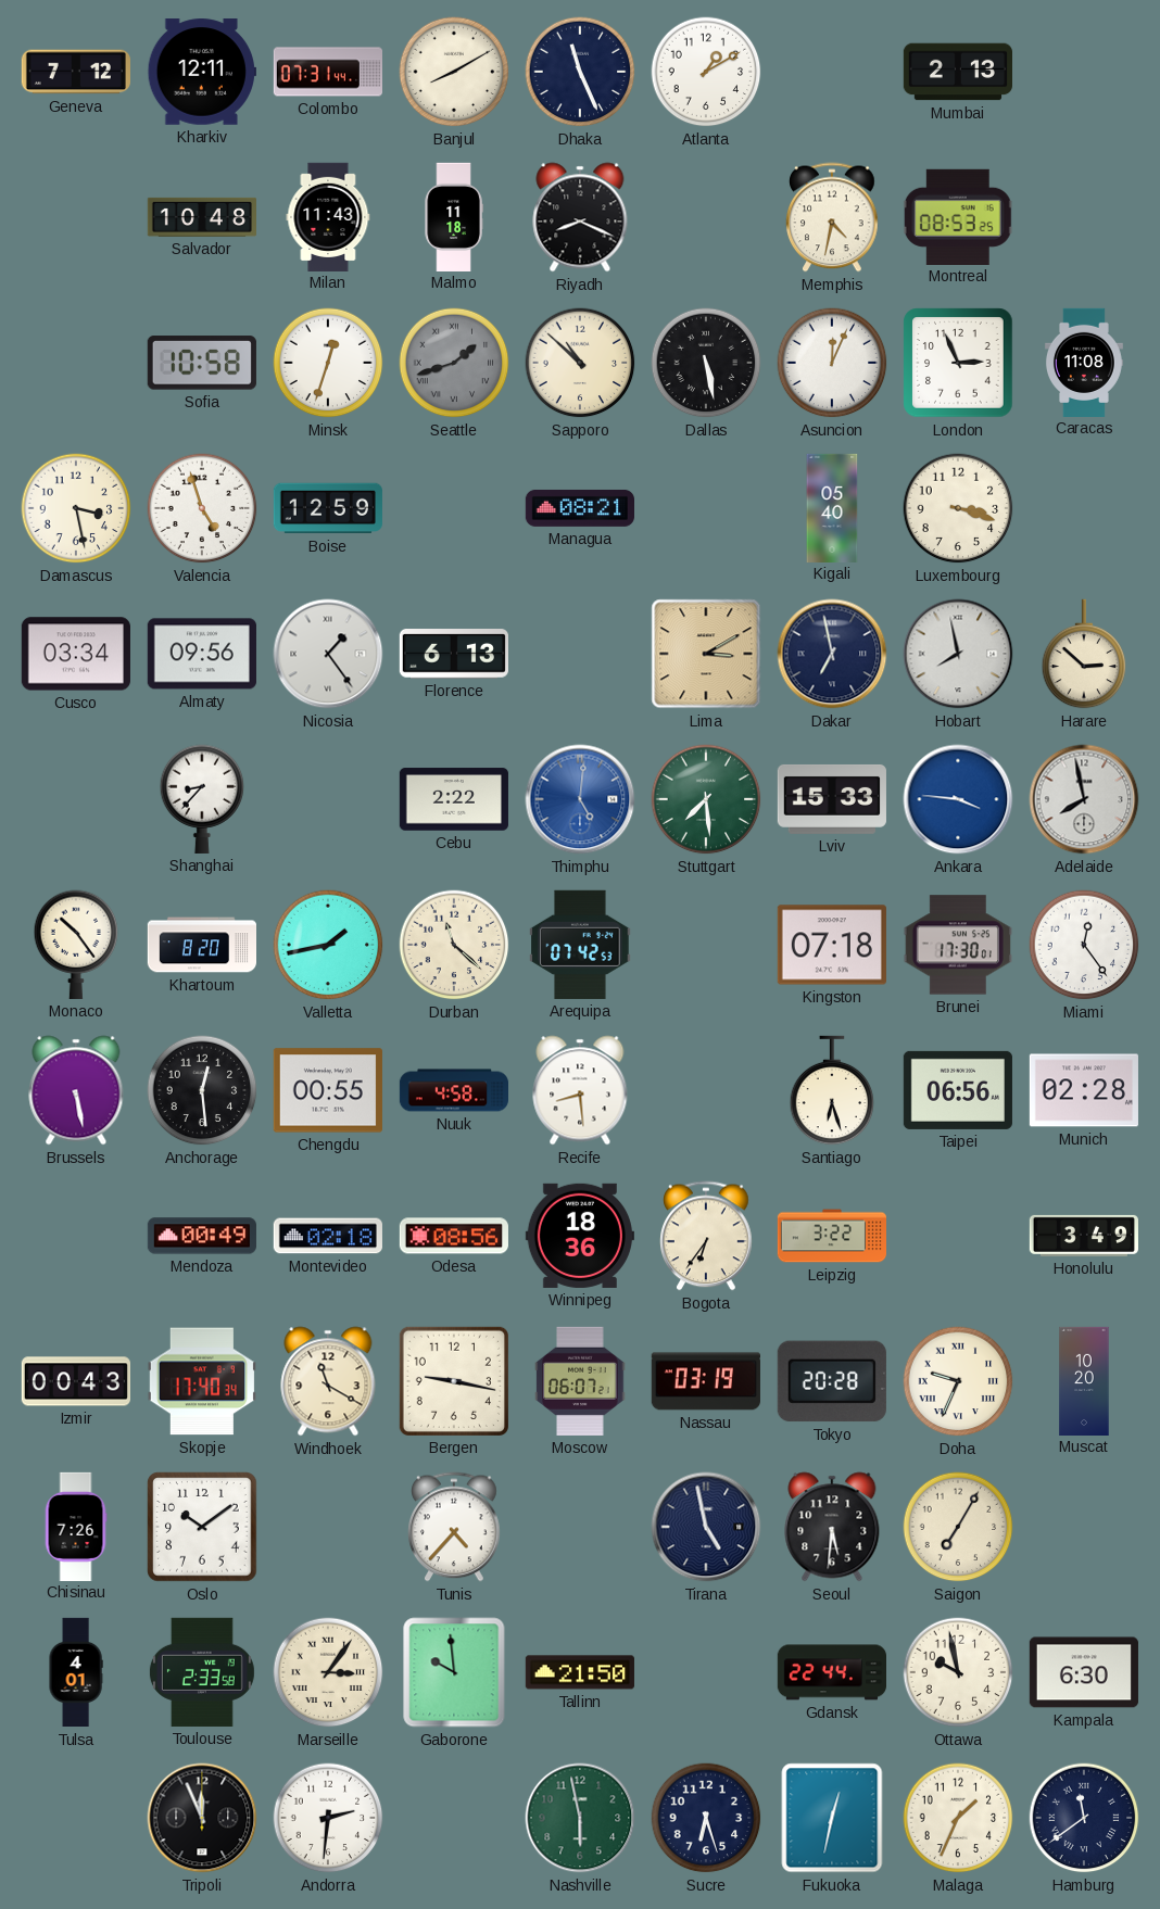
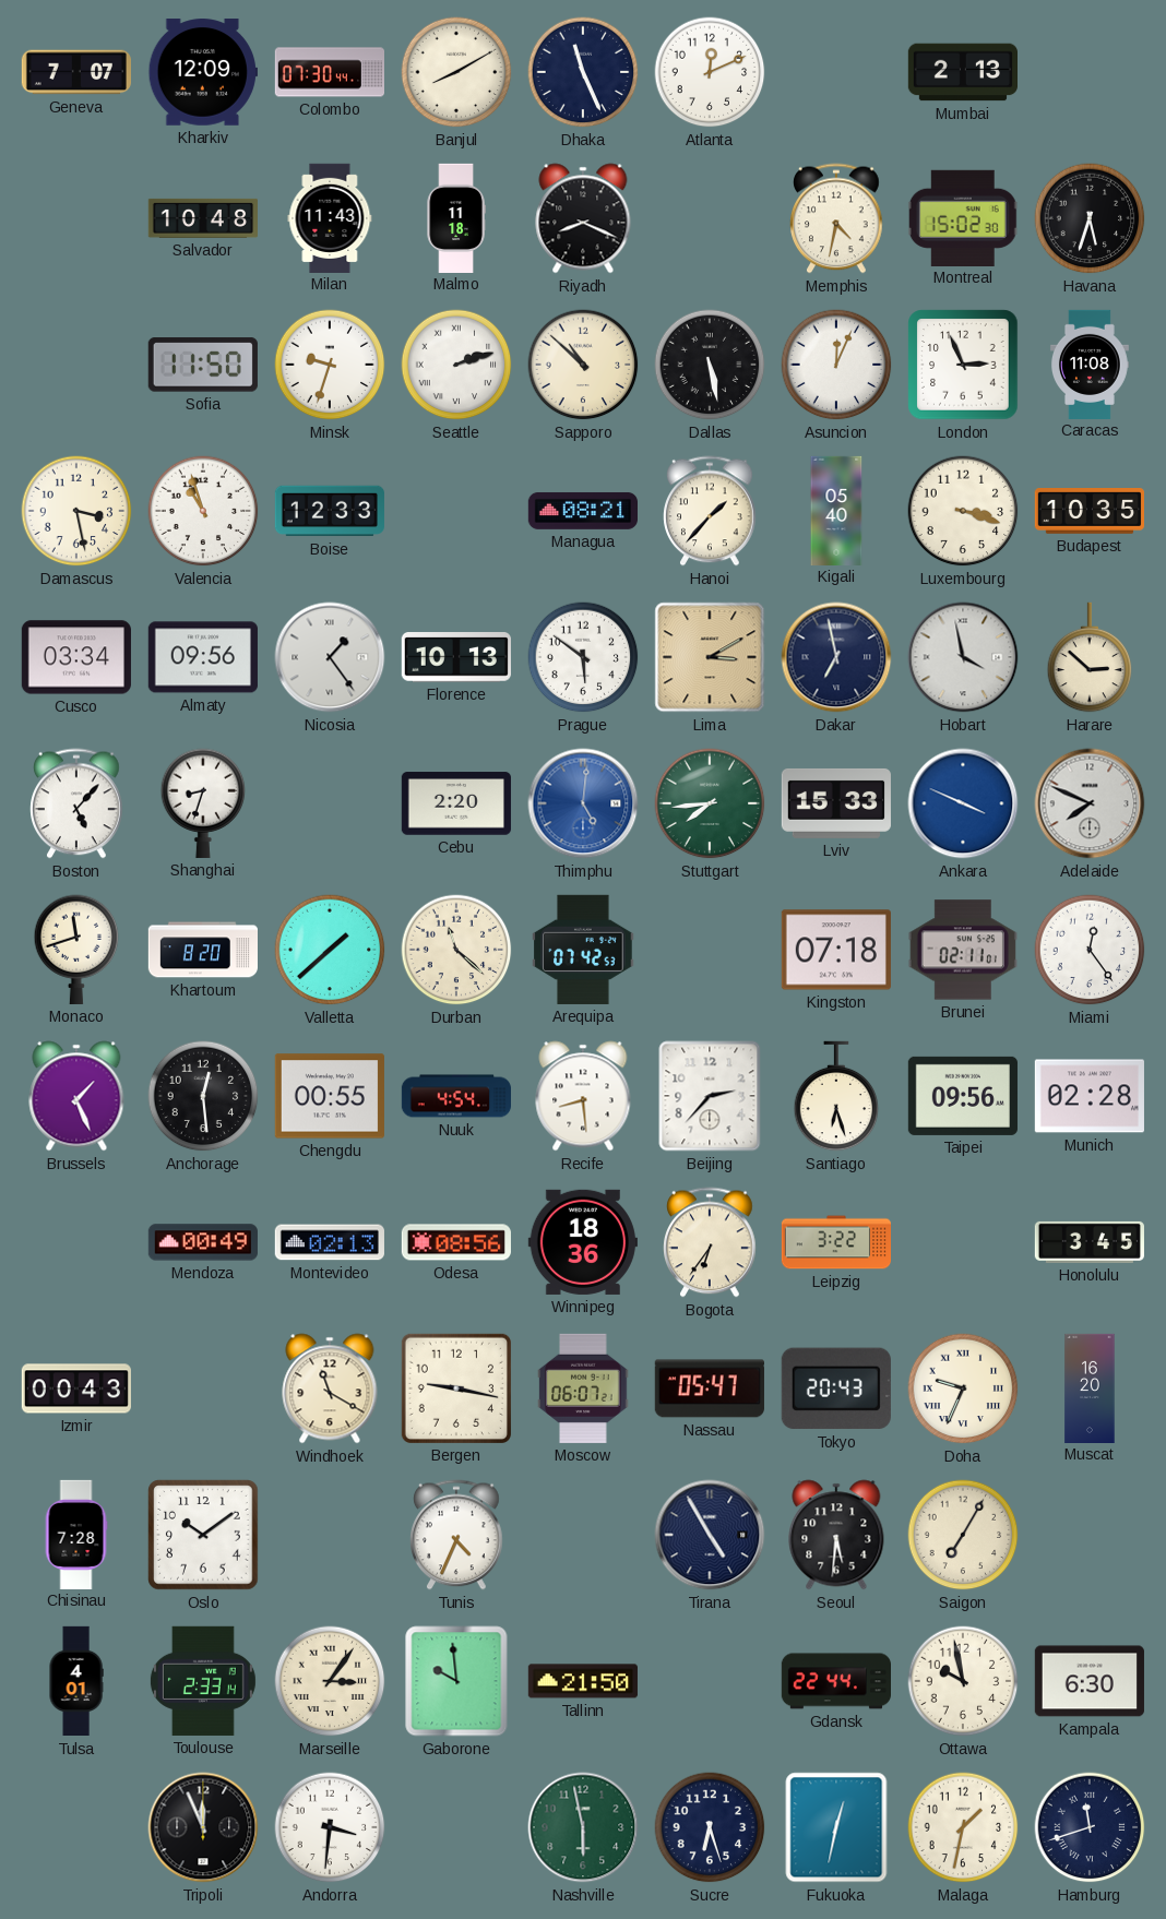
Geneva: 7:12 -> 7:07 (76, 72)
Kharkiv: 12:11 -> 12:09 (203, 72)
Colombo: 07:31 -> 07:30 (329, 72)
Atlanta: 1:10 -> 12:11 (710, 72)
Montreal: 08:53 -> 15:02 (963, 217)
Havana: none -> 5:33 (1090, 218)
Sofia: 10:58 -> 11:50 (203, 365)
Minsk: 12:33 -> 9:33 (330, 365)
Seattle: 1:42 -> 2:12 (456, 365)
Seattle dial: grey -> white (456, 365)
Valencia: 4:57 -> 10:57 (203, 511)
Boise: 12:59 -> 12:33 (330, 511)
Hanoi: none -> 1:37 (710, 511)
Budapest: none -> 10:35 (1088, 512)
Florence: 6:13 -> 10:13 (456, 657)
Prague: none -> 5:51 (583, 657)
Hobart: 7:58 -> 3:58 (963, 657)
Boston: none -> 5:07 (76, 803)
Shanghai: 8:37 -> 8:33 (203, 803)
Cebu: 2:22 -> 2:20 (456, 803)
Stuttgart: 7:29 -> 7:44 (710, 803)
Ankara: 3:46 -> 3:49 (963, 803)
Adelaide: 7:58 -> 7:49 (1090, 803)
Monaco: 10:24 -> 11:42 (76, 950)
Valletta: 1:43 -> 1:38 (330, 950)
Brunei: 17:30 -> 02:11 (963, 950)
Brussels: 5:28 -> 1:26 (76, 1096)
Nuuk: 4:58 -> 4:54 (456, 1096)
Beijing: none -> 2:37 (710, 1096)
Taipei: 06:56 -> 09:56 (963, 1096)
Montevideo: 02:18 -> 02:13 (330, 1242)
Honolulu: 3:49 -> 3:45 (1090, 1242)
Skopje: 17:40 -> none (202, 1381)
Nassau: 03:19 -> 05:47 (710, 1388)
Tokyo: 20:28 -> 20:43 (836, 1388)
Muscat: 10:20 -> 16:20 (1090, 1387)
Chisinau: 7:26 -> 7:28 (76, 1534)
Tunis: 4:37 -> 4:34 (456, 1535)
Tirana: 4:58 -> 4:55 (710, 1535)
Toulouse: 2:33:58 -> 2:33:14 (203, 1681)
Andorra: 2:31 -> 3:31 (330, 1827)
Malaga: 1:34 -> 1:32 (963, 1827)
Hamburg: 11:39 -> 11:42 (1090, 1827)
